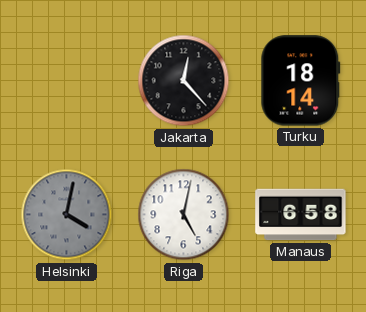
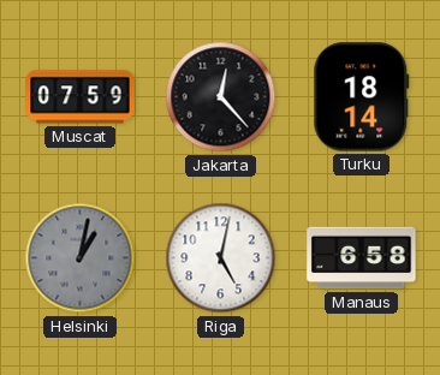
Muscat: none -> 07:59 (81, 97)
Helsinki: 4:02 -> 1:02 (81, 258)
